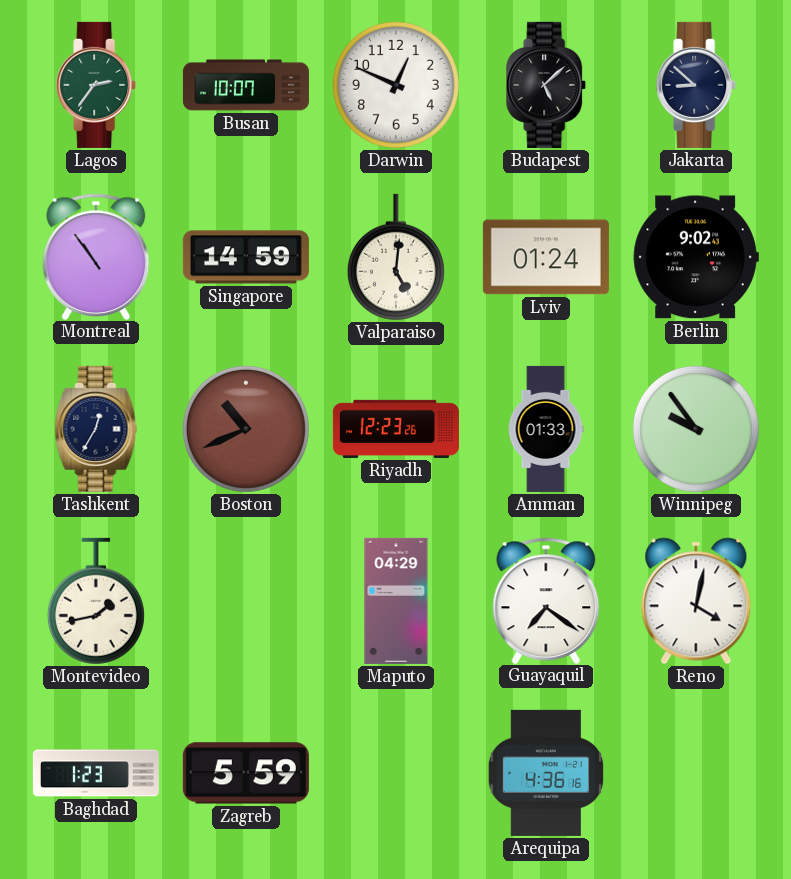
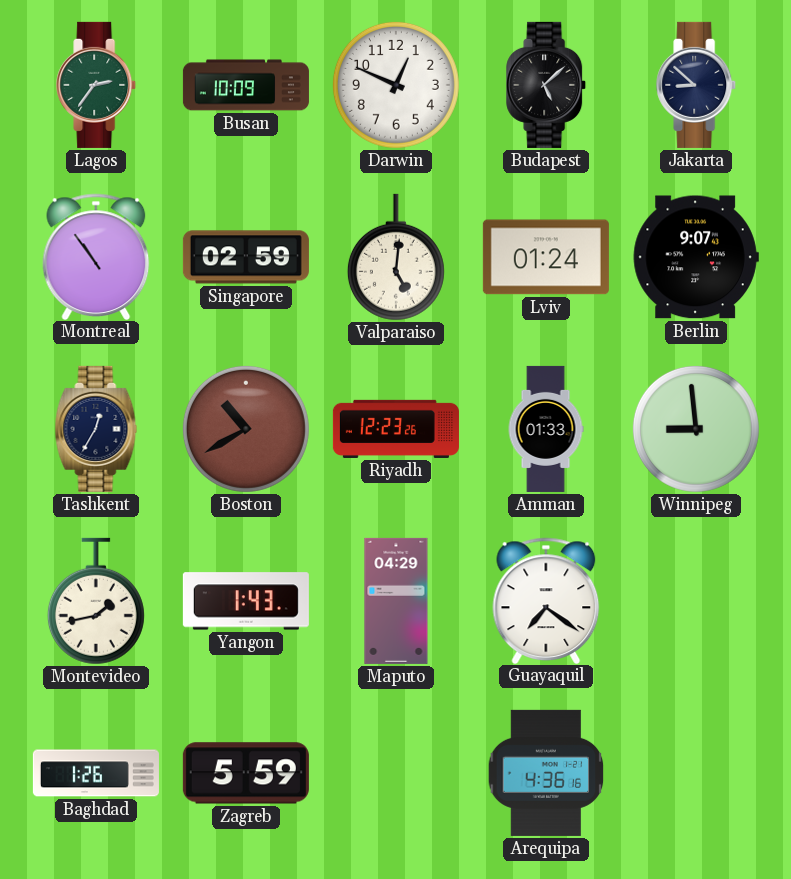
Busan: 10:07 -> 10:09 (246, 85)
Singapore: 14:59 -> 02:59 (246, 257)
Berlin: 9:02 -> 9:07 (696, 257)
Boston: 10:41 -> 10:40 (246, 429)
Winnipeg: 9:54 -> 8:59 (696, 429)
Yangon: none -> 1:43 (246, 601)
Reno: 4:02 -> none (696, 601)
Baghdad: 1:23 -> 1:26 (96, 773)
